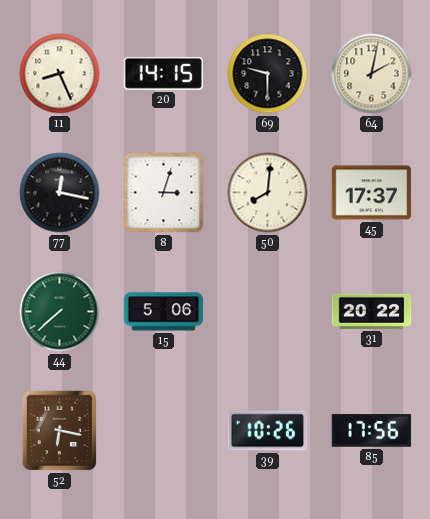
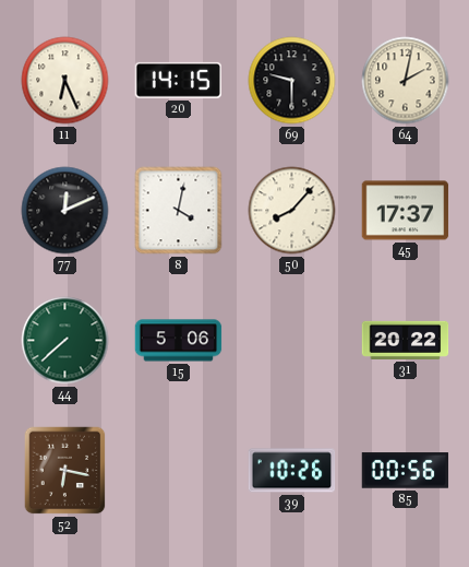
11: 8:26 -> 6:26 (65, 81)
77: 12:17 -> 12:11 (65, 211)
8: 3:03 -> 4:02 (179, 211)
50: 8:01 -> 8:07 (292, 211)
85: 17:56 -> 00:56 (406, 471)
